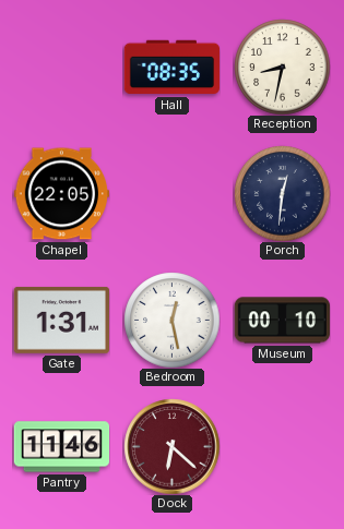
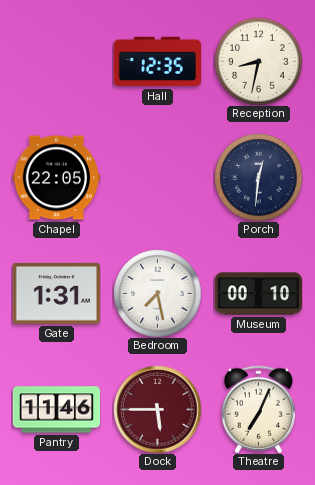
Hall: 08:35 -> 12:35 (157, 62)
Bedroom: 12:28 -> 7:28 (157, 293)
Dock: 6:22 -> 5:45 (157, 409)
Theatre: none -> 7:04 (258, 409)
